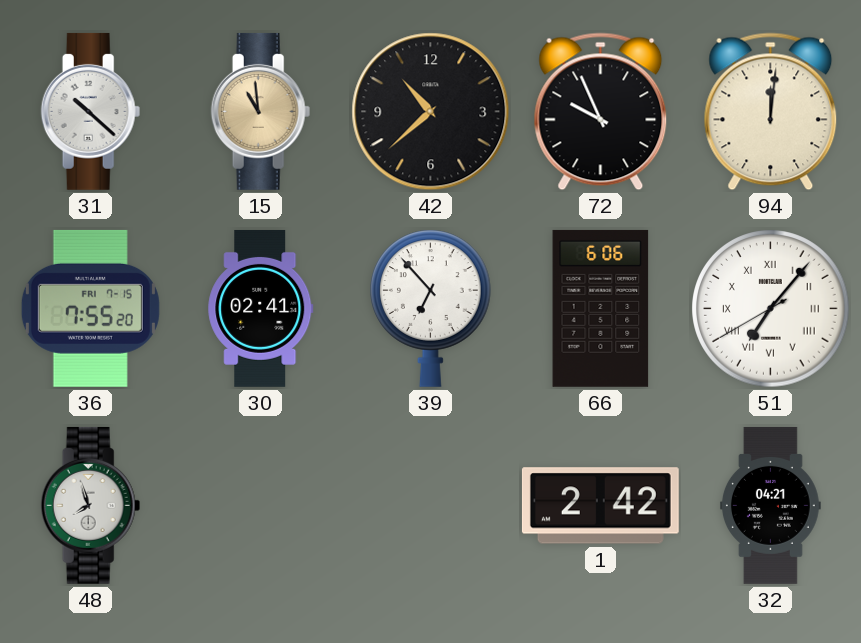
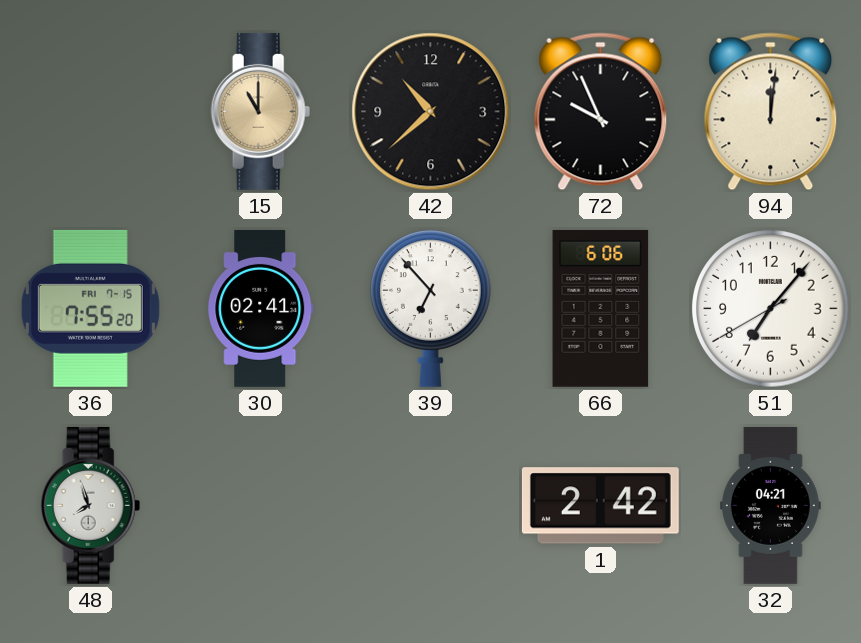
31: 10:22 -> none (91, 111)
15: 10:59 -> 11:00 (261, 111)
51 numerals: Roman -> Arabic (771, 309)
